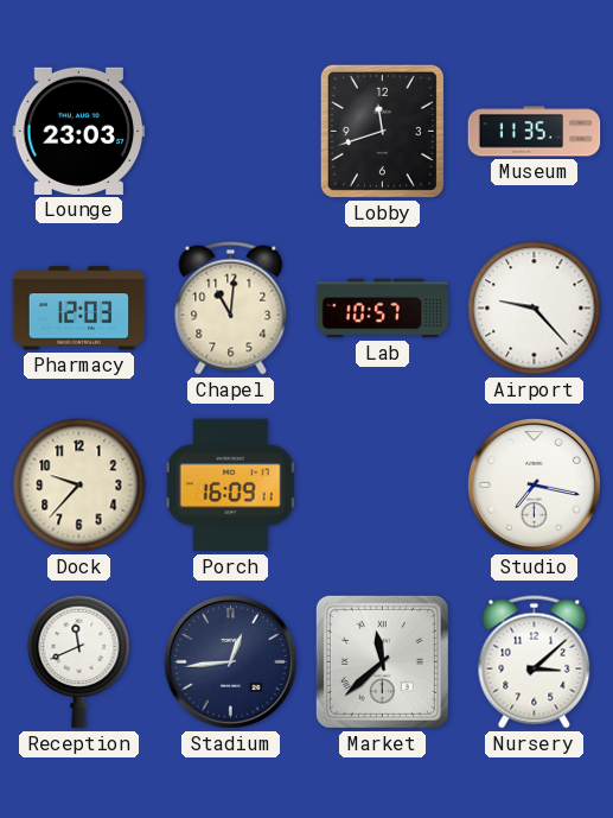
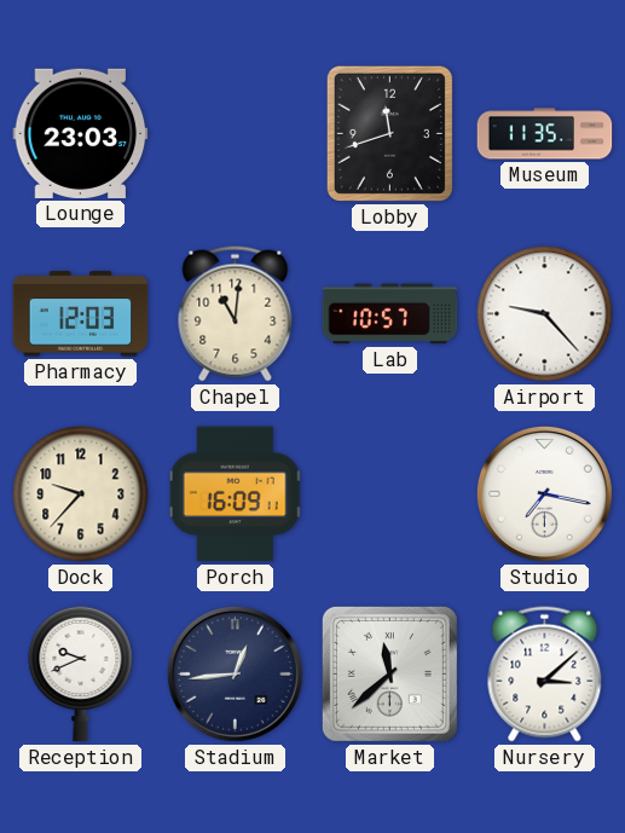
Reception: 11:41 -> 9:41 (81, 673)
